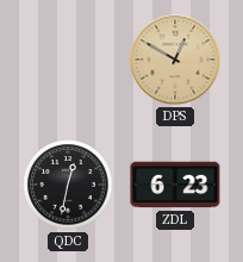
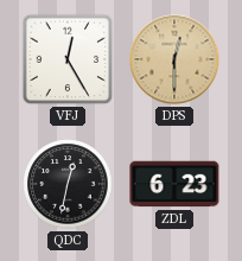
VFJ: none -> 12:25 (68, 59)
DPS: 12:50 -> 12:30 (174, 59)
